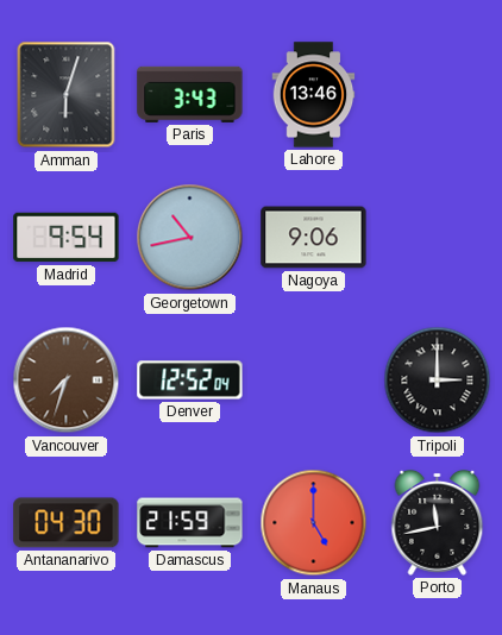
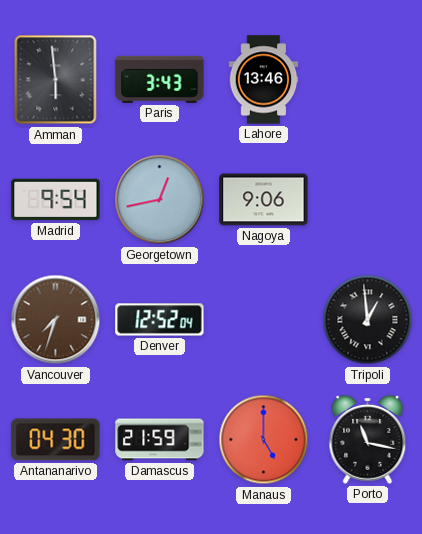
Amman: 6:03 -> 5:59 (56, 80)
Georgetown: 10:43 -> 12:43 (160, 200)
Tripoli: 3:00 -> 12:59 (368, 320)
Porto: 11:43 -> 11:17 (368, 439)
